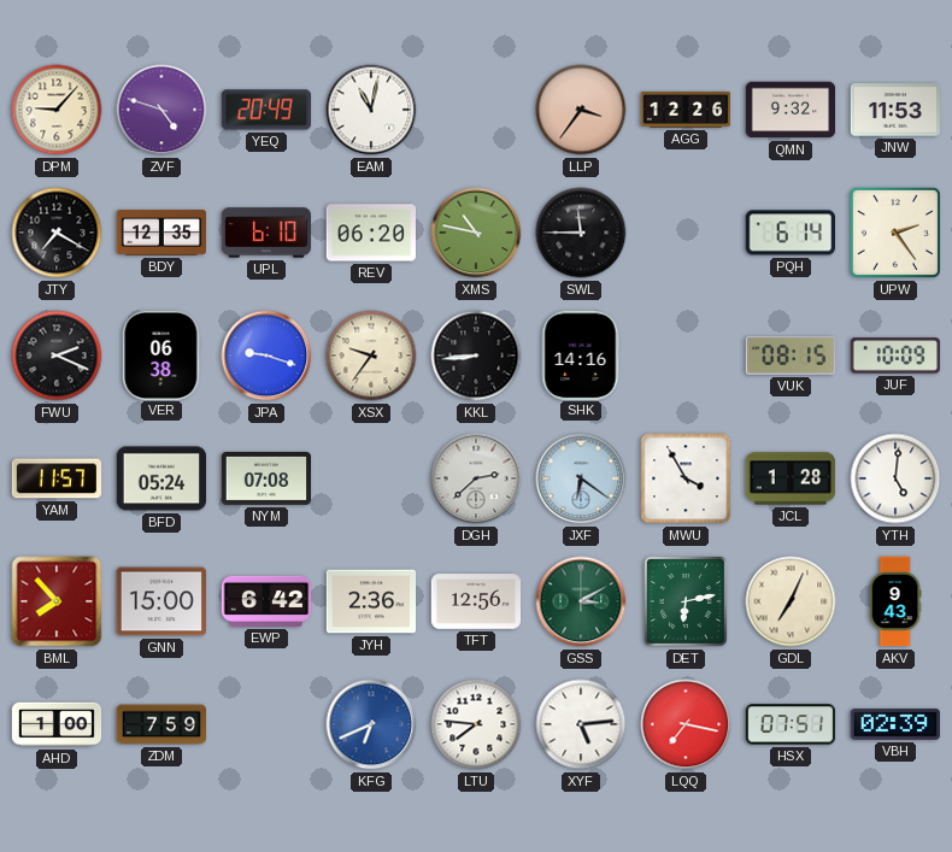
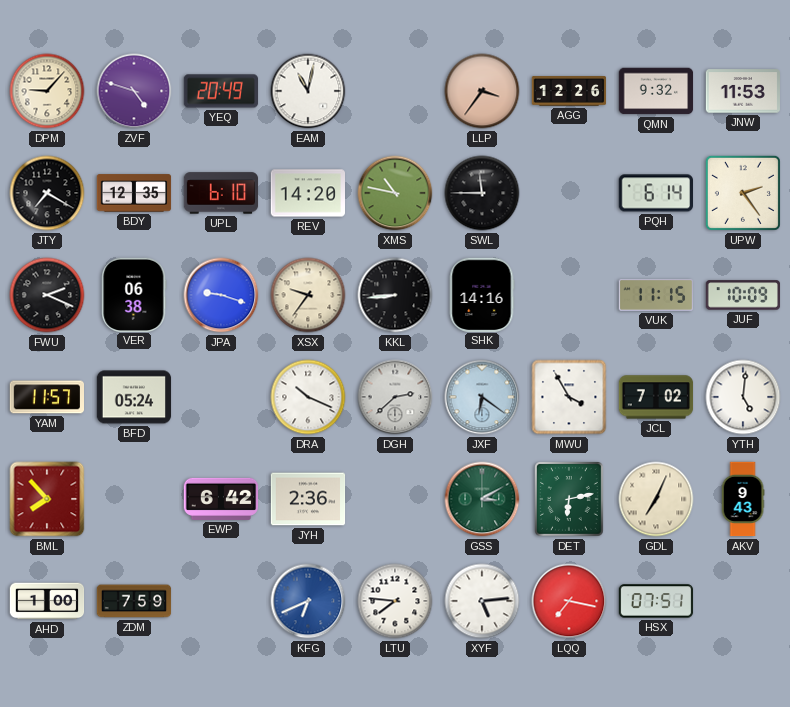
REV: 06:20 -> 14:20 (308, 193)
VUK: 08:15 -> 11:15 (655, 296)
NYM: 07:08 -> none (266, 478)
DRA: none -> 10:19 (308, 397)
JCL: 1:28 -> 7:02 (656, 397)
GNN: 15:00 -> none (160, 601)
TFT: 12:56 -> none (476, 601)
VBH: 02:39 -> none (894, 724)
